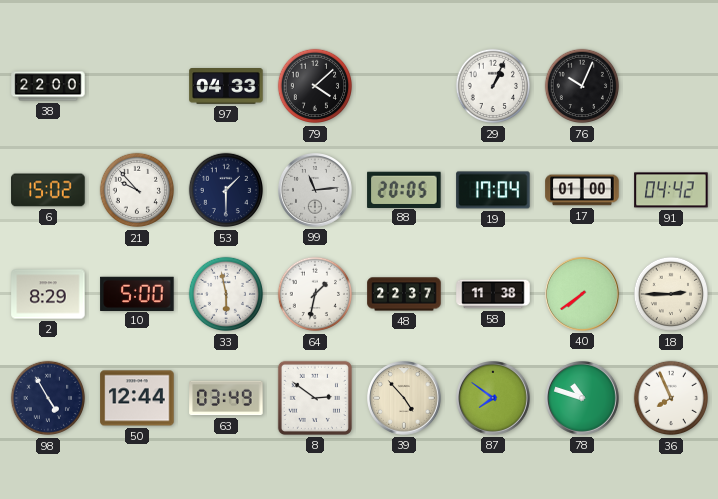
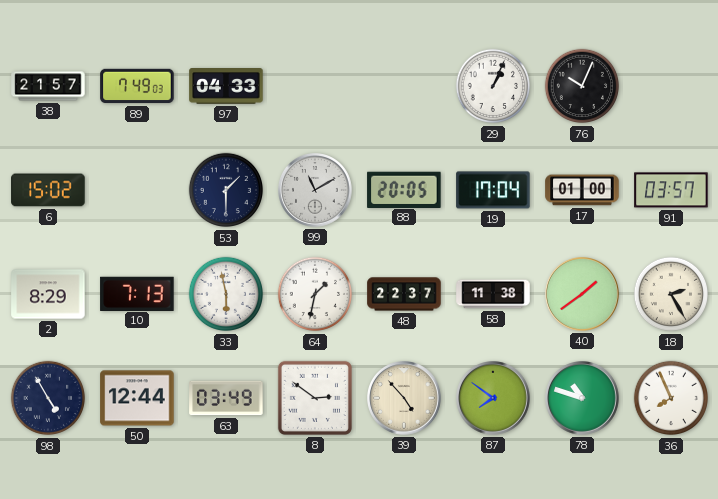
38: 22:00 -> 21:57 (48, 86)
89: none -> 7:49 (137, 86)
79: 4:08 -> none (315, 86)
21: 9:53 -> none (137, 190)
99: 11:14 -> 11:10 (316, 191)
91: 04:42 -> 03:57 (671, 190)
10: 5:00 -> 7:13 (137, 293)
40: 7:39 -> 1:39 (583, 295)
18: 2:45 -> 2:25 (671, 294)
